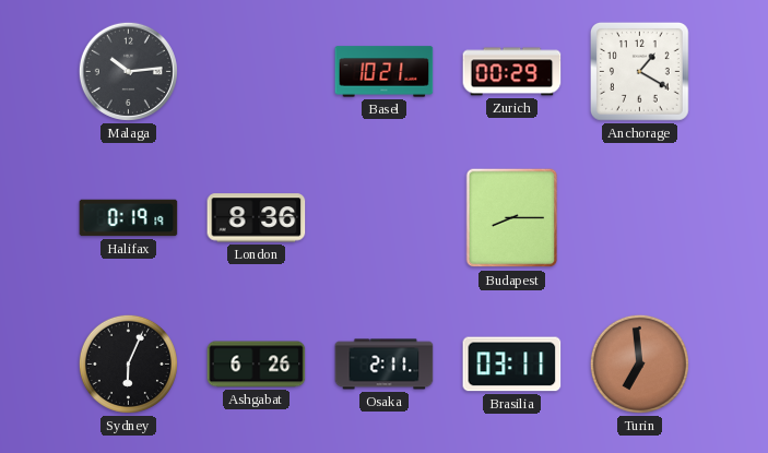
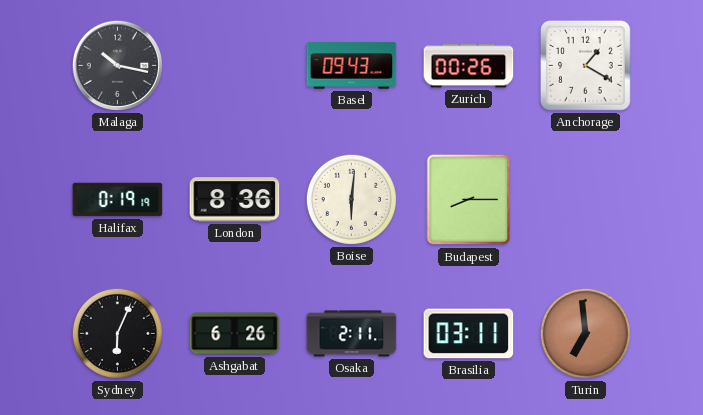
Malaga: 10:14 -> 10:17 (117, 65)
Basel: 10:21 -> 09:43 (352, 66)
Zurich: 00:29 -> 00:26 (469, 66)
Boise: none -> 6:01 (351, 199)
